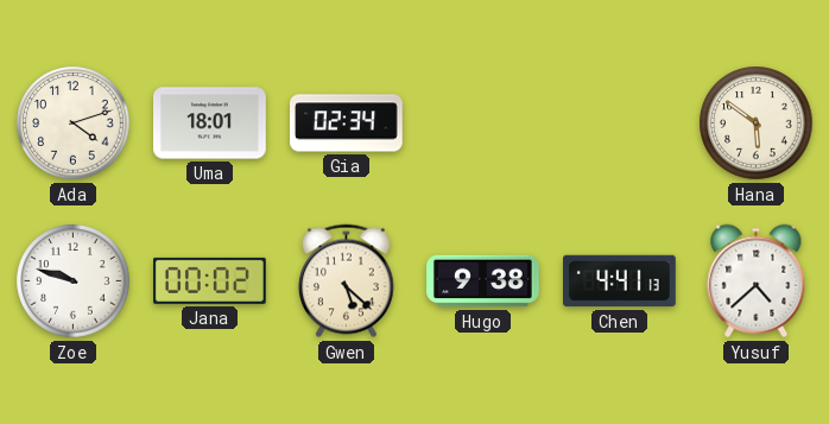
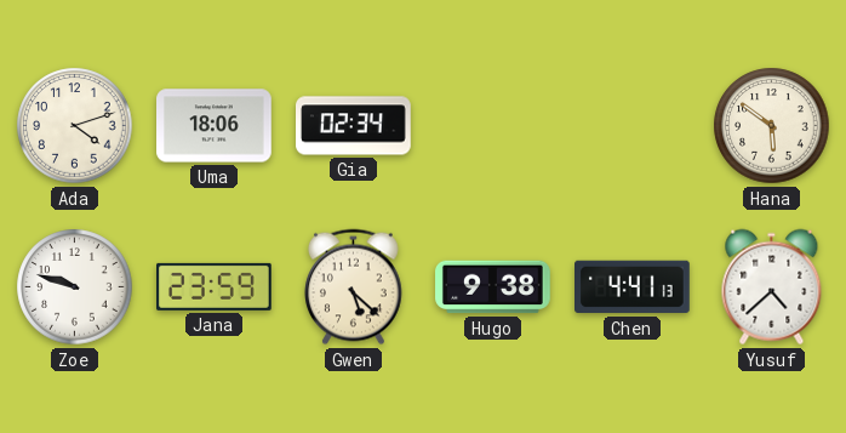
Uma: 18:01 -> 18:06 (215, 126)
Jana: 00:02 -> 23:59 (215, 286)
